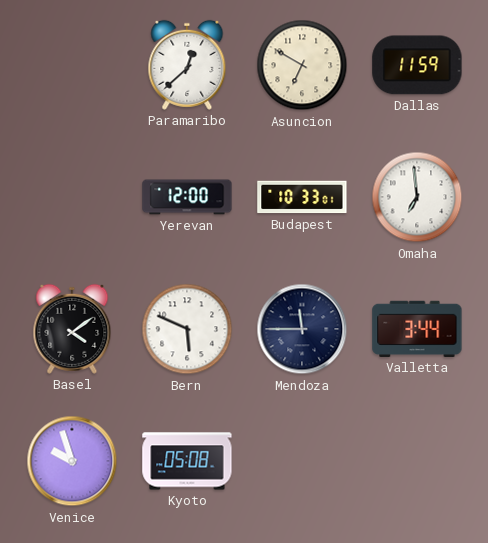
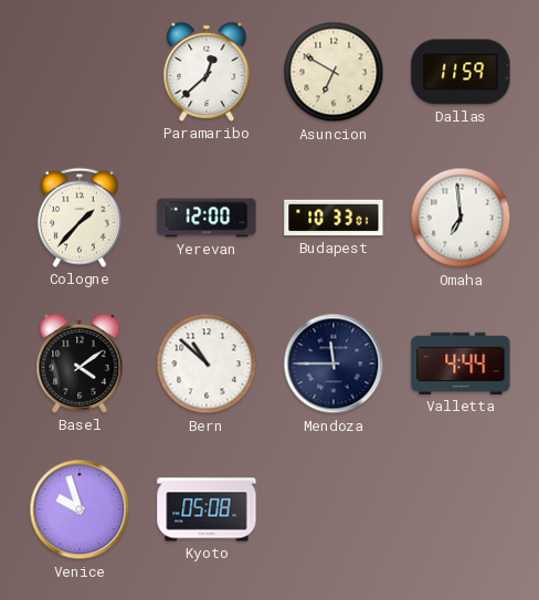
Cologne: none -> 1:37 (80, 218)
Bern: 5:49 -> 10:52 (207, 364)
Valletta: 3:44 -> 4:44 (461, 364)
